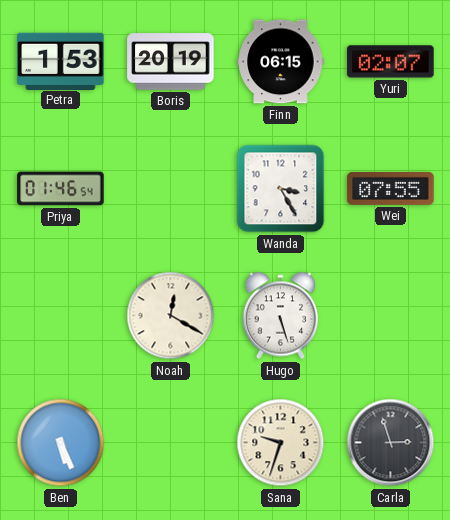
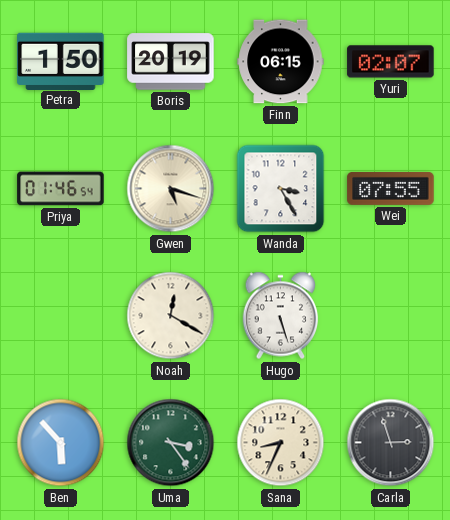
Petra: 1:53 -> 1:50 (61, 61)
Gwen: none -> 5:18 (171, 189)
Ben: 5:26 -> 5:53 (61, 443)
Uma: none -> 3:24 (171, 443)
Sana: 9:33 -> 8:34 (281, 443)
